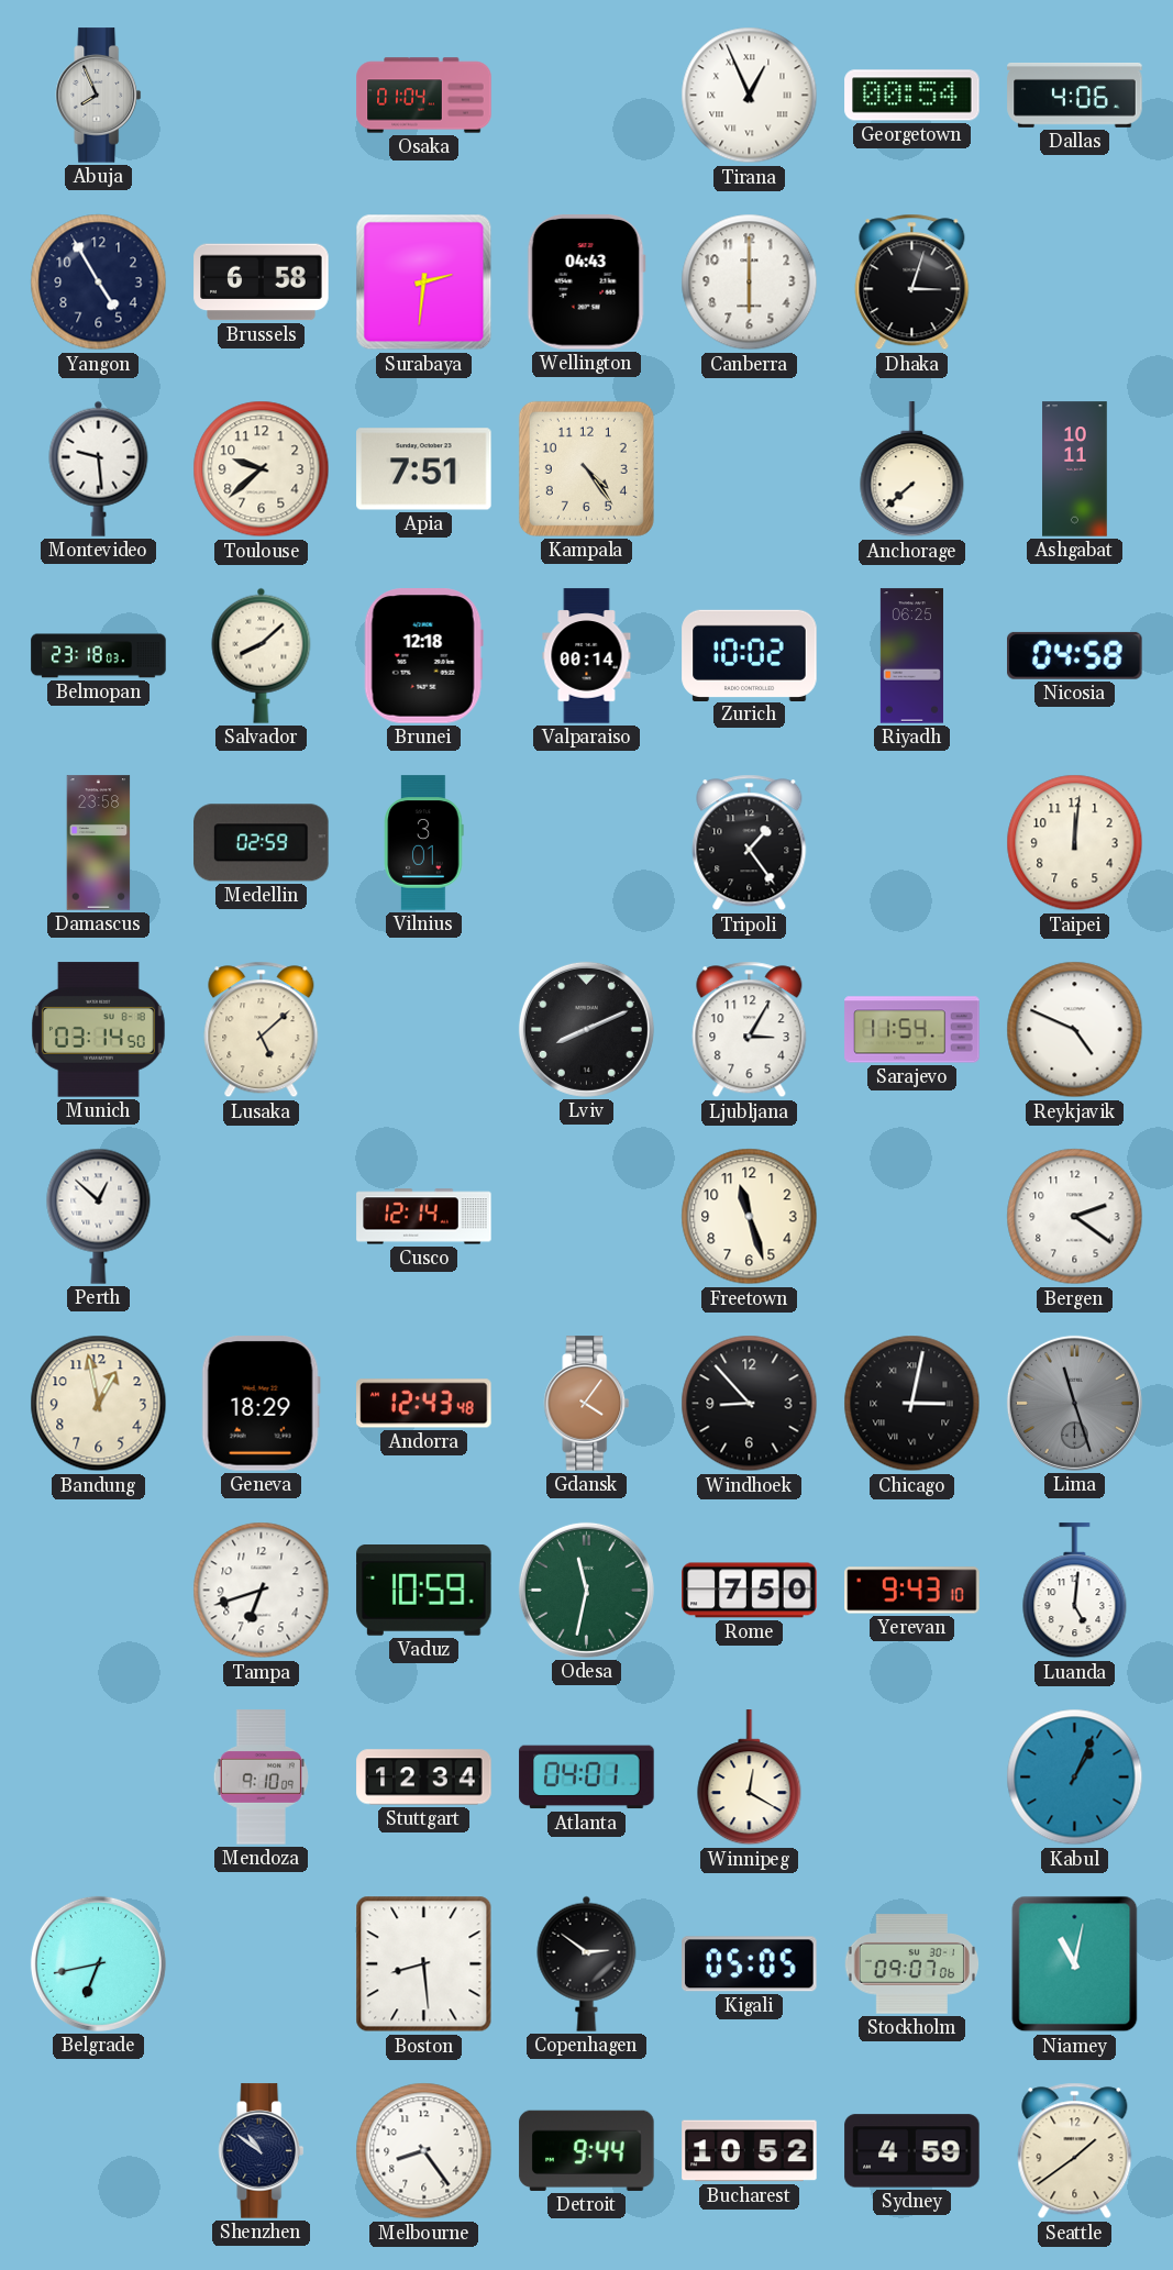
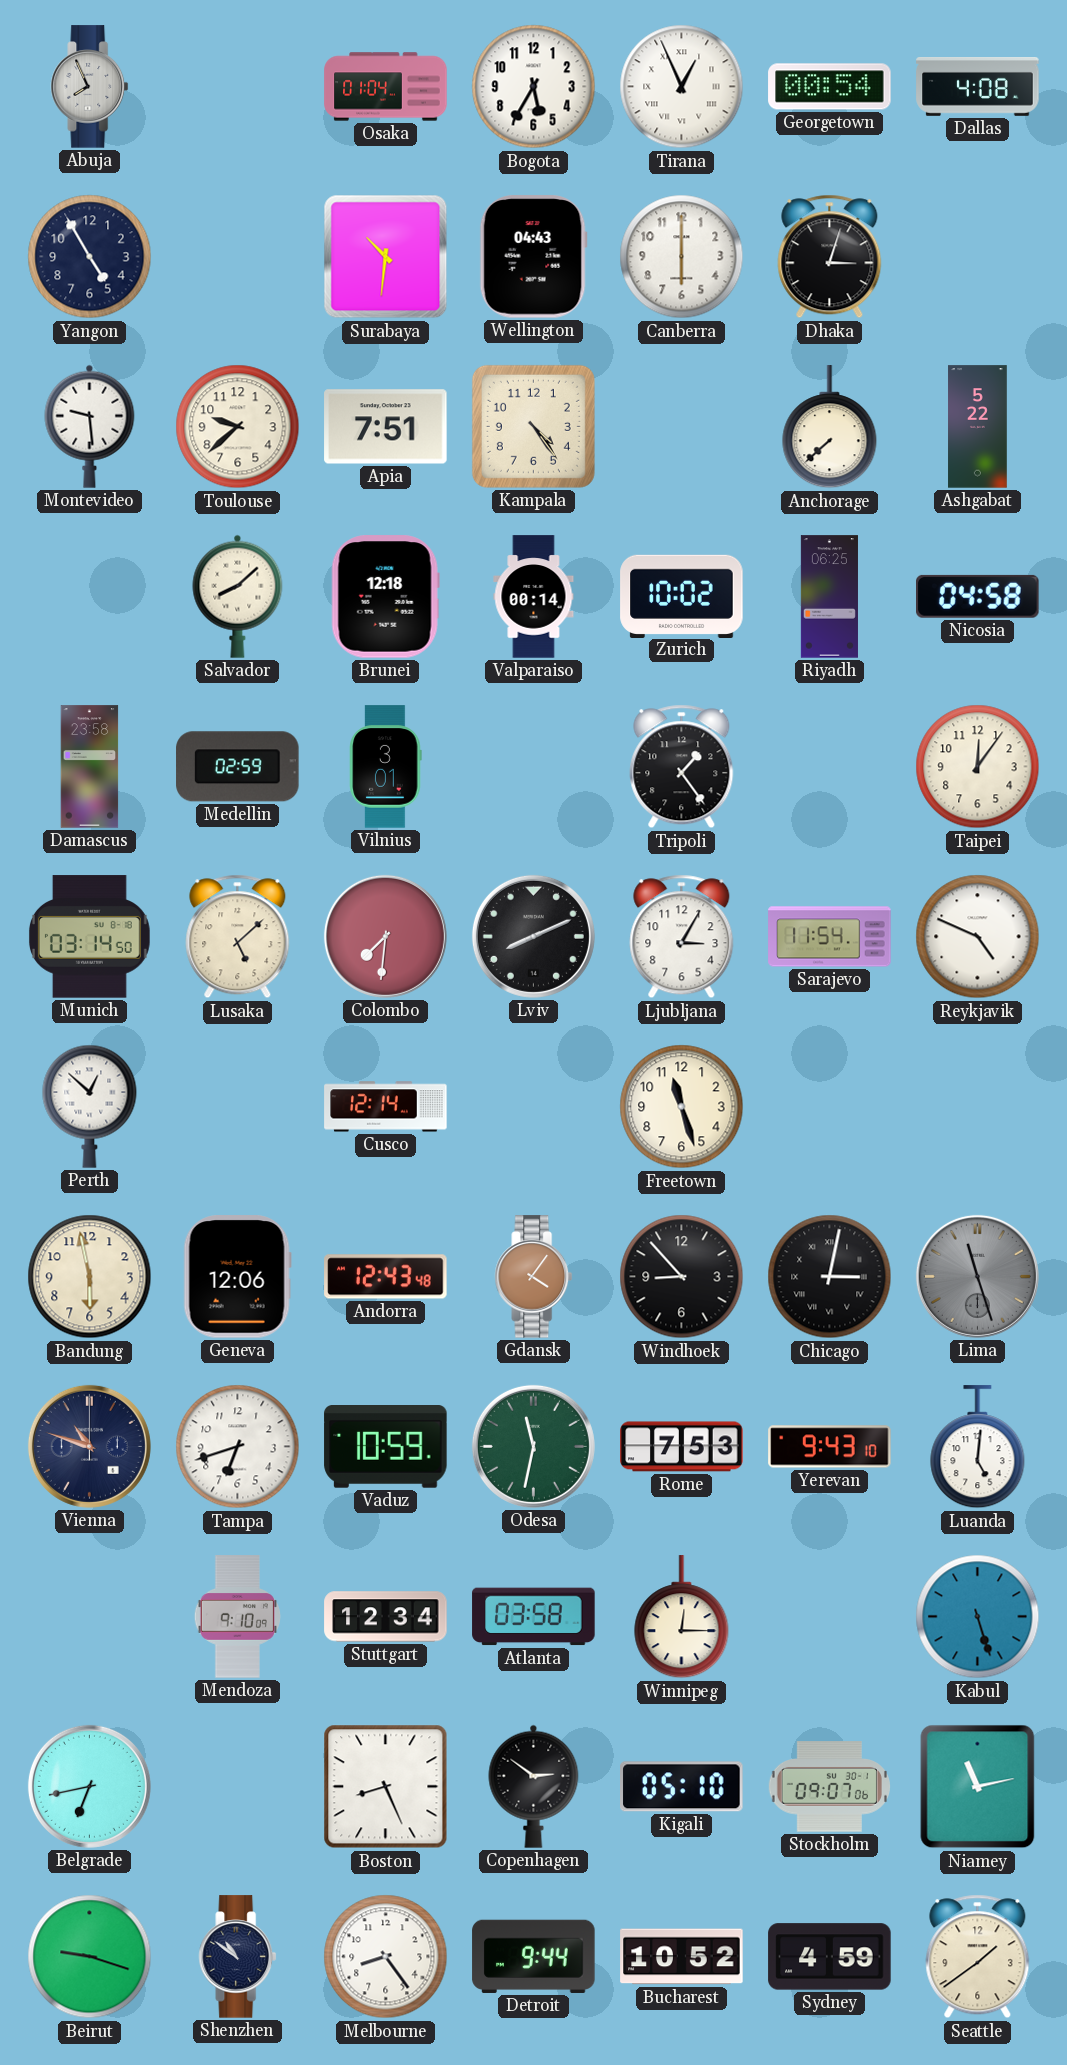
Bogota: none -> 5:35 (534, 87)
Dallas: 4:06 -> 4:08 (978, 87)
Brussels: 6:58 -> none (262, 283)
Surabaya: 2:31 -> 10:31 (386, 257)
Ashgabat: 10:11 -> 5:22 (978, 427)
Belmopan: 23:18 -> none (99, 656)
Taipei: 12:01 -> 12:06 (978, 767)
Colombo: none -> 7:31 (385, 936)
Bergen: 2:21 -> none (1075, 1217)
Bandung: 12:58 -> 5:58 (90, 1277)
Geneva: 18:29 -> 12:06 (237, 1277)
Vienna: none -> 10:48 (89, 1446)
Rome: 7:50 -> 7:53 (682, 1447)
Atlanta: 04:01 -> 03:58 (534, 1617)
Winnipeg: 12:20 -> 12:15 (682, 1617)
Kabul: 1:04 -> 5:27 (978, 1617)
Boston: 8:29 -> 8:26 (386, 1787)
Kigali: 05:05 -> 05:10 (682, 1787)
Niamey: 11:02 -> 11:13 (978, 1787)
Beirut: none -> 9:18 (90, 1957)
